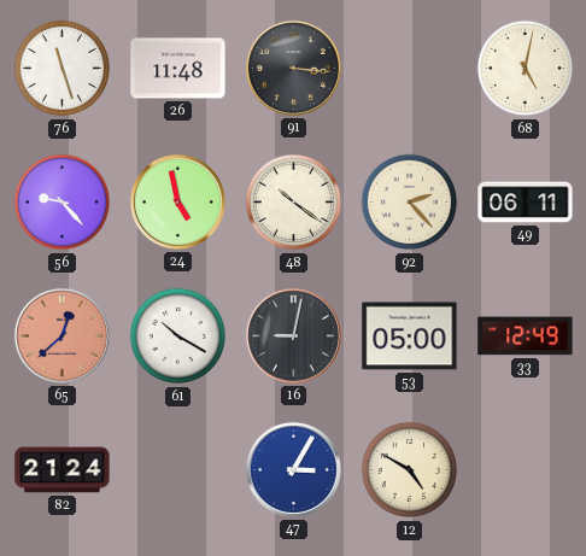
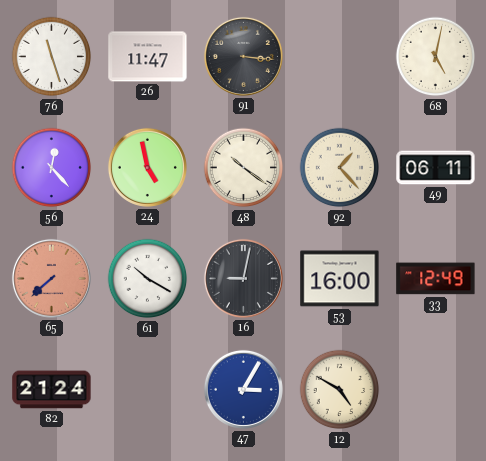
26: 11:48 -> 11:47 (148, 57)
56: 9:23 -> 12:23 (52, 168)
92: 2:23 -> 1:23 (340, 168)
65: 12:38 -> 7:38 (51, 278)
53: 05:00 -> 16:00 (340, 279)
